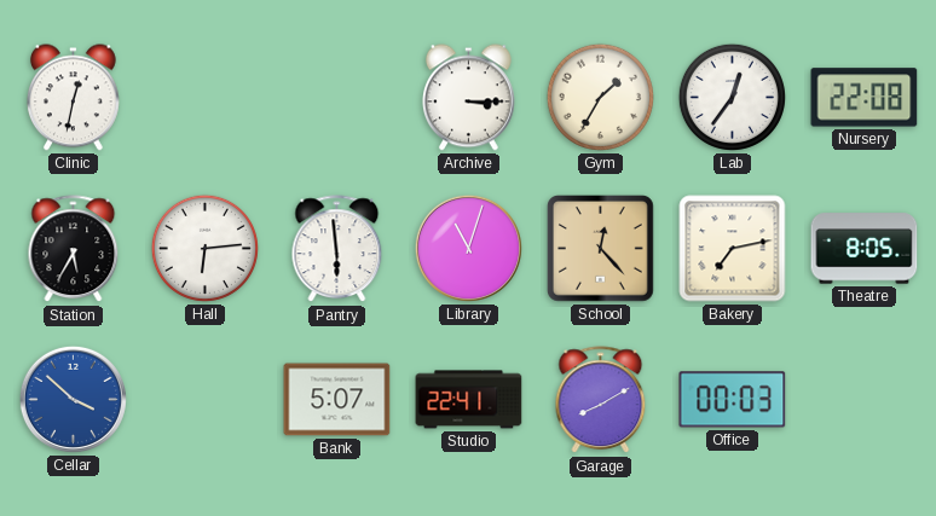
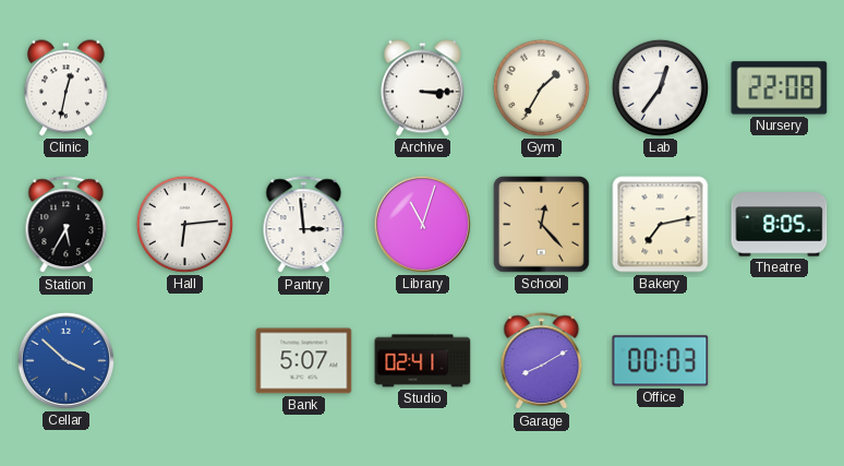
Pantry: 5:59 -> 2:59 (304, 225)
Studio: 22:41 -> 02:41 (423, 361)
